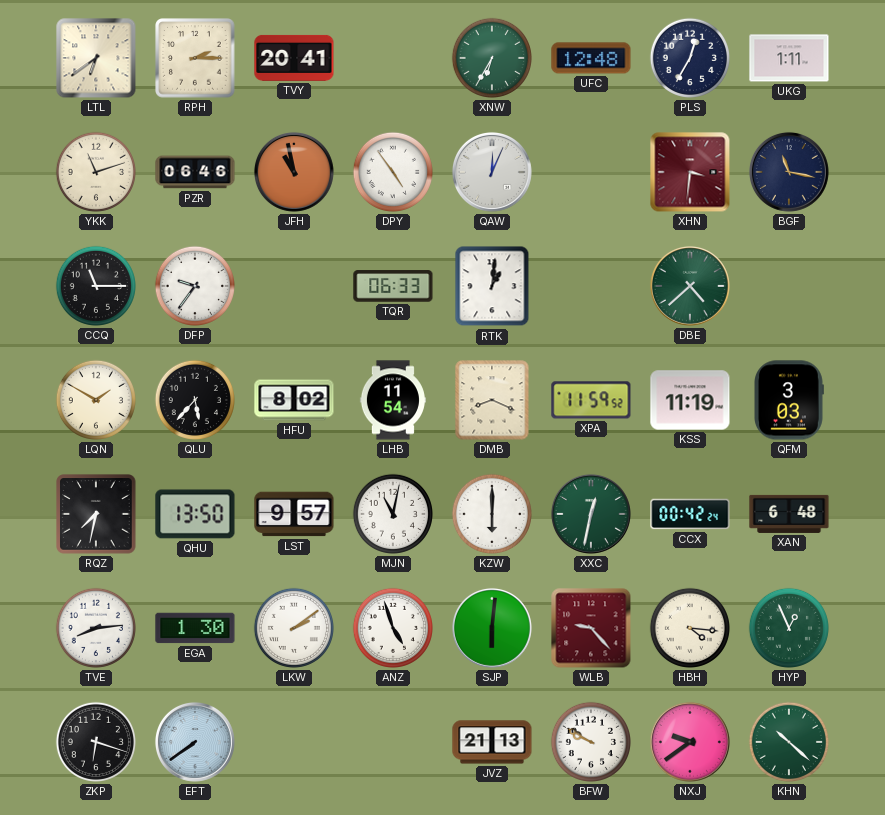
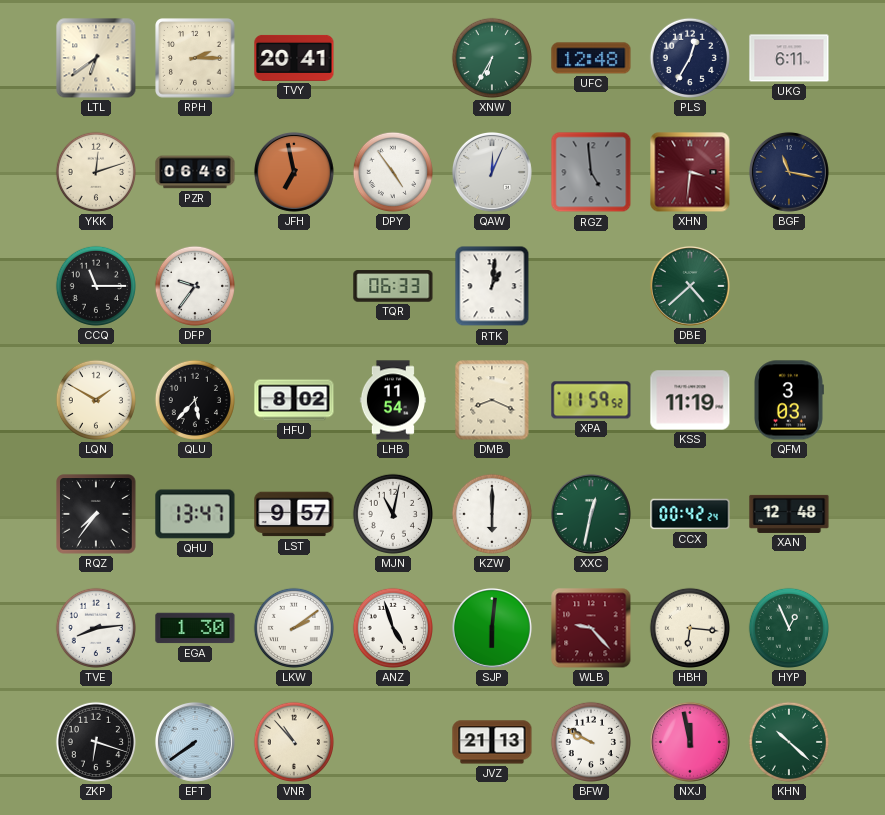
UKG: 1:11 -> 6:11 (789, 58)
YKK: 11:12 -> 12:12 (96, 172)
JFH: 10:58 -> 6:58 (294, 172)
RGZ: none -> 4:59 (591, 172)
RQZ: 7:32 -> 7:36 (96, 514)
QHU: 13:50 -> 13:47 (195, 514)
XAN: 6:48 -> 12:48 (789, 514)
HBH: 4:16 -> 6:16 (690, 628)
VNR: none -> 10:53 (294, 742)
NXJ: 9:39 -> 11:58 (690, 742)
